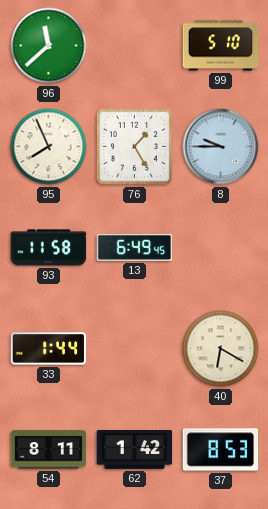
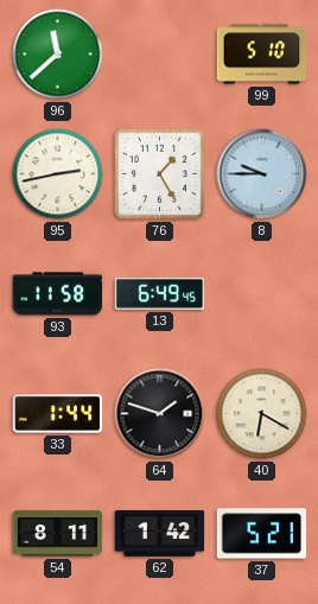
95: 7:56 -> 2:43 (58, 174)
64: none -> 1:48 (160, 414)
37: 8:53 -> 5:21 (262, 534)
